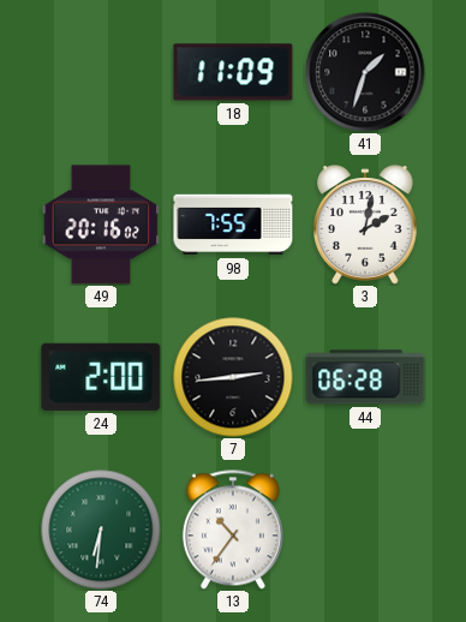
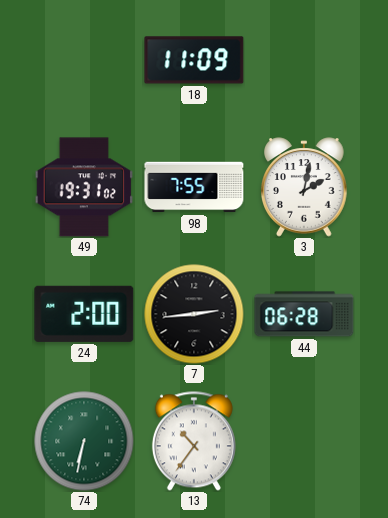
41: 1:33 -> none (365, 72)
49: 20:16 -> 19:31 (84, 187)
74: 6:31 -> 6:32 (84, 441)
